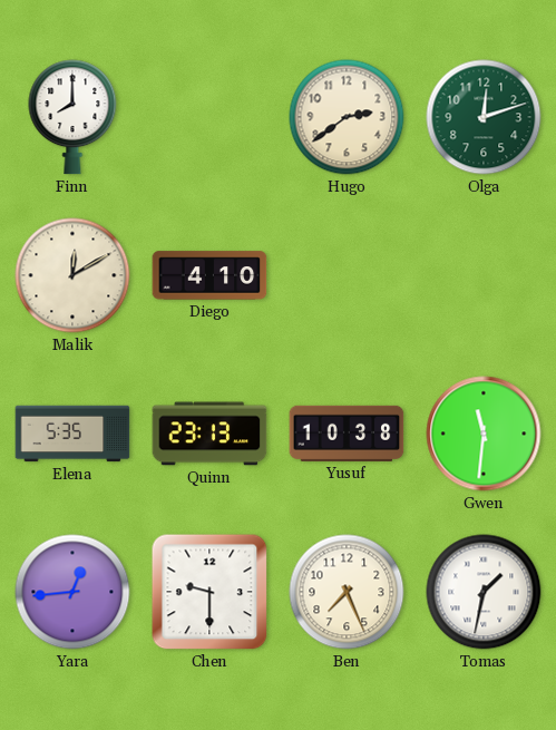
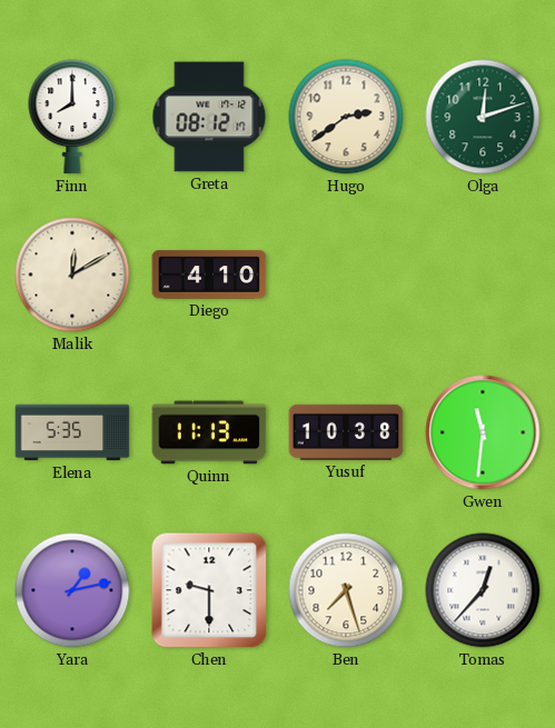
Greta: none -> 08:12 (209, 117)
Quinn: 23:13 -> 11:13 (209, 432)
Yara: 12:44 -> 1:13 (72, 590)
Ben: 7:26 -> 7:27 (346, 590)
Tomas: 1:32 -> 12:37 (483, 590)
